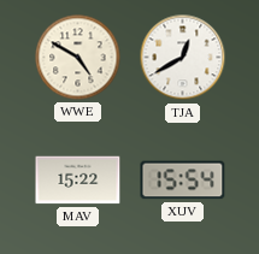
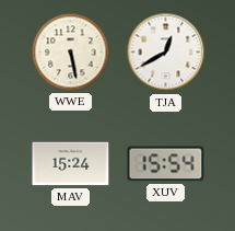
WWE: 4:50 -> 5:28 (71, 53)
MAV: 15:22 -> 15:24 (71, 164)
